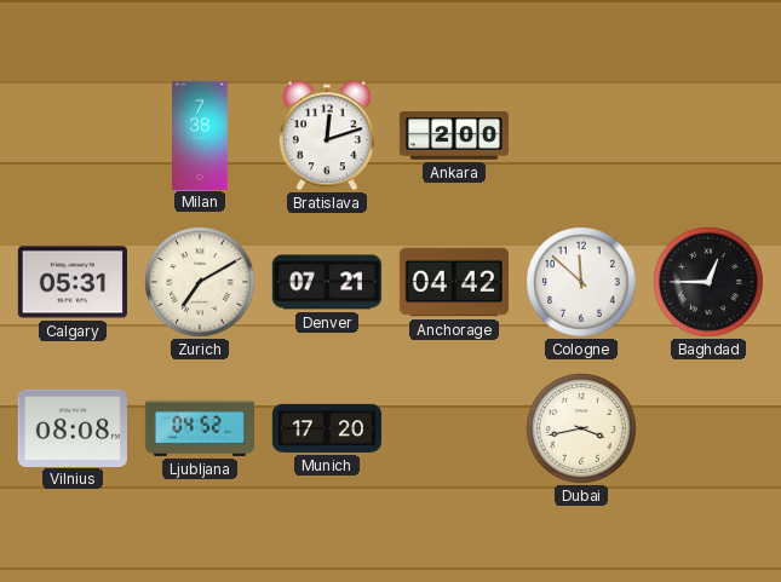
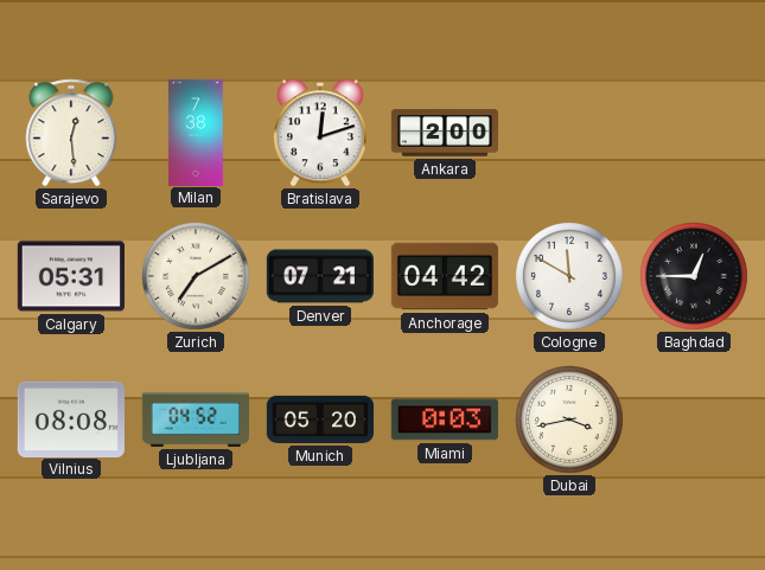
Sarajevo: none -> 12:29 (71, 133)
Cologne: 11:52 -> 11:50 (569, 276)
Munich: 17:20 -> 05:20 (319, 420)
Miami: none -> 0:03 (445, 420)
